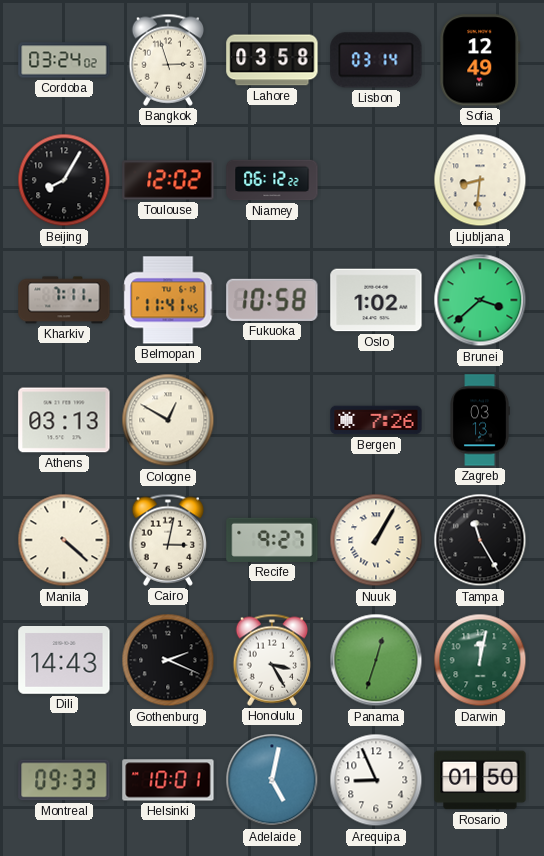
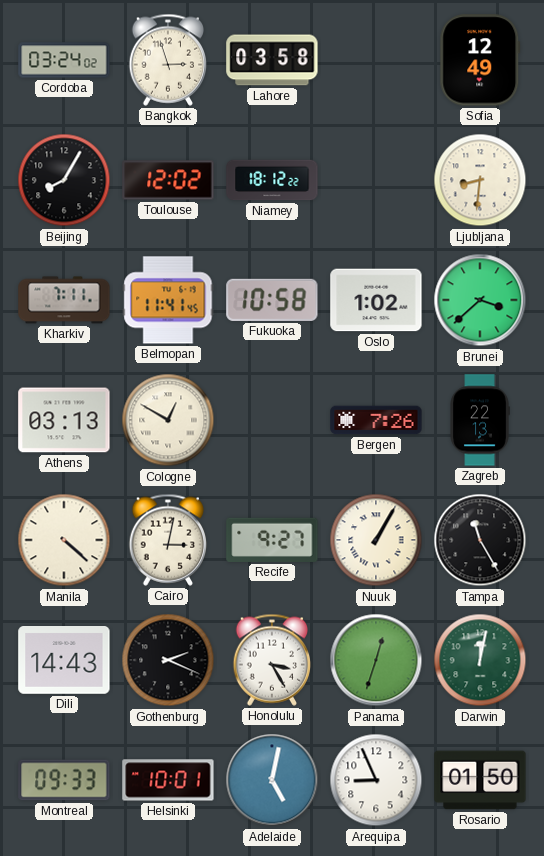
Lisbon: 03:14 -> none (376, 60)
Niamey: 06:12 -> 18:12 (272, 180)
Zagreb: 03:13 -> 22:13 (480, 420)
